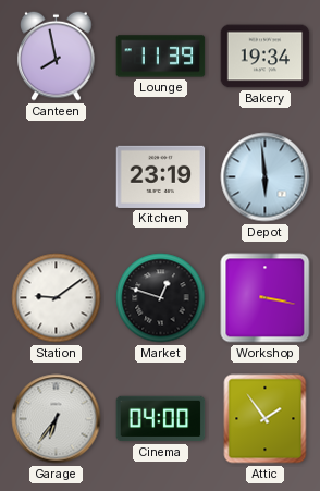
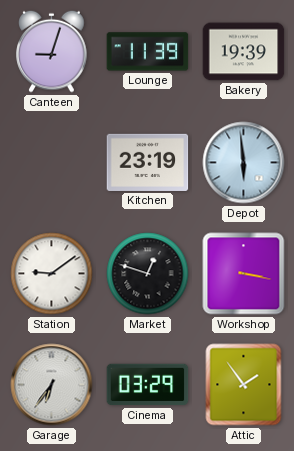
Canteen: 7:58 -> 9:03 (52, 51)
Bakery: 19:34 -> 19:39 (244, 52)
Cinema: 04:00 -> 03:29 (148, 385)
